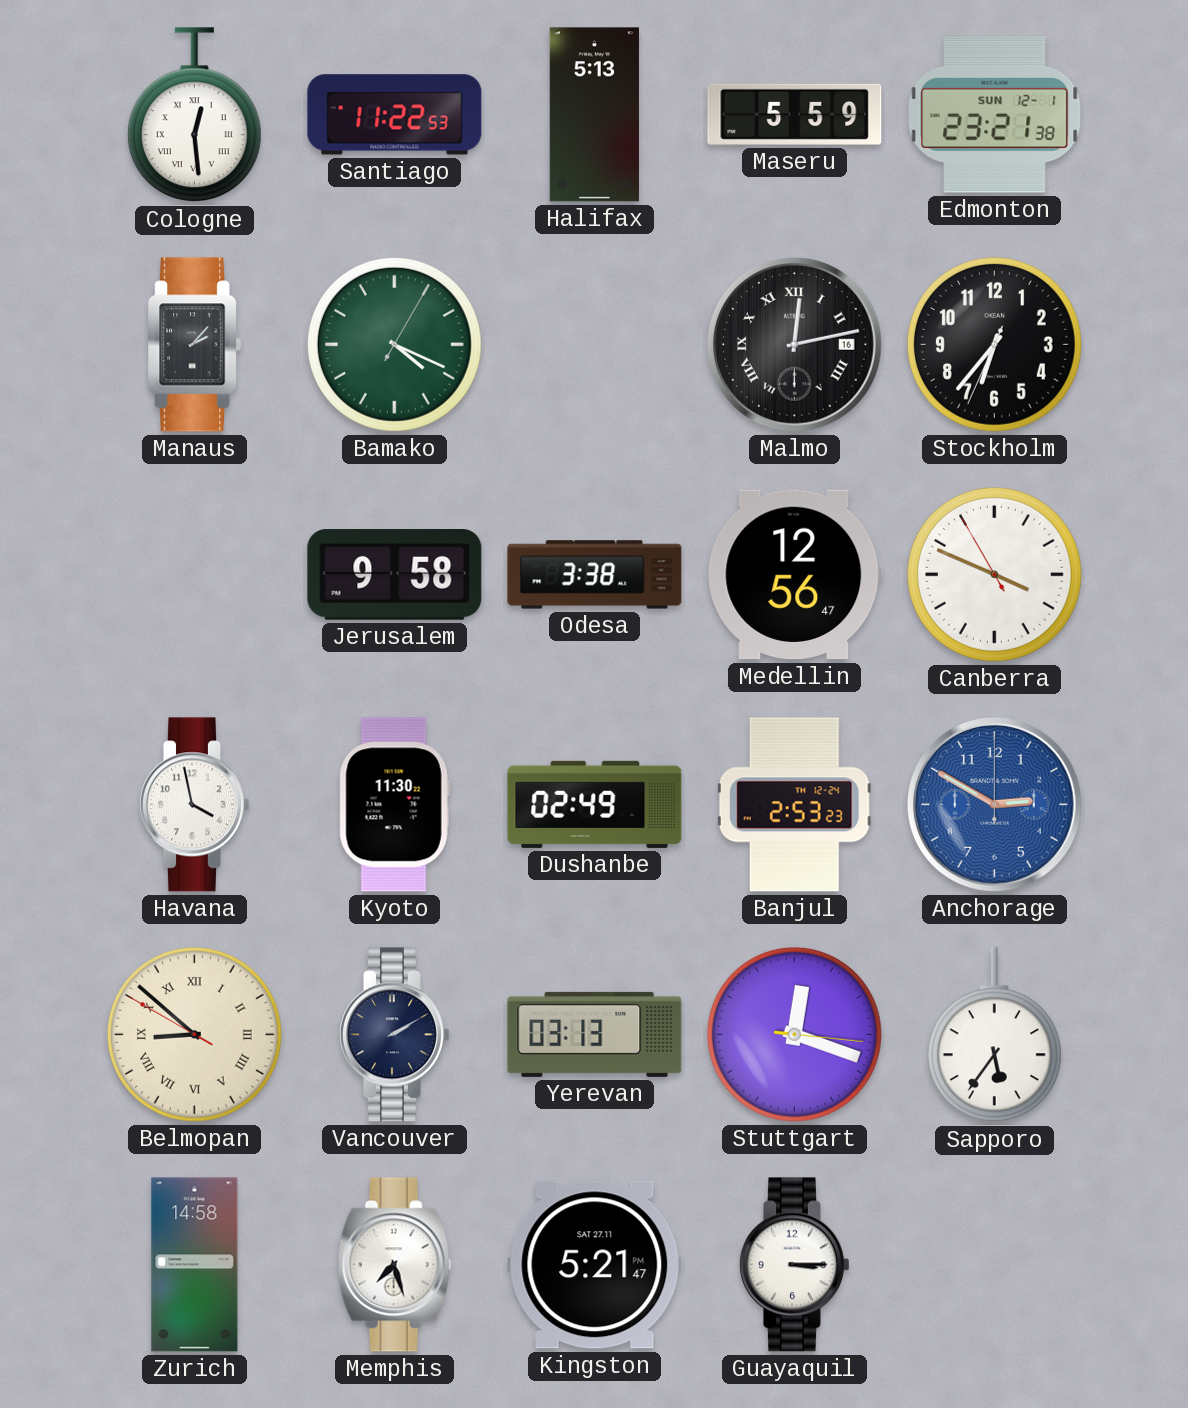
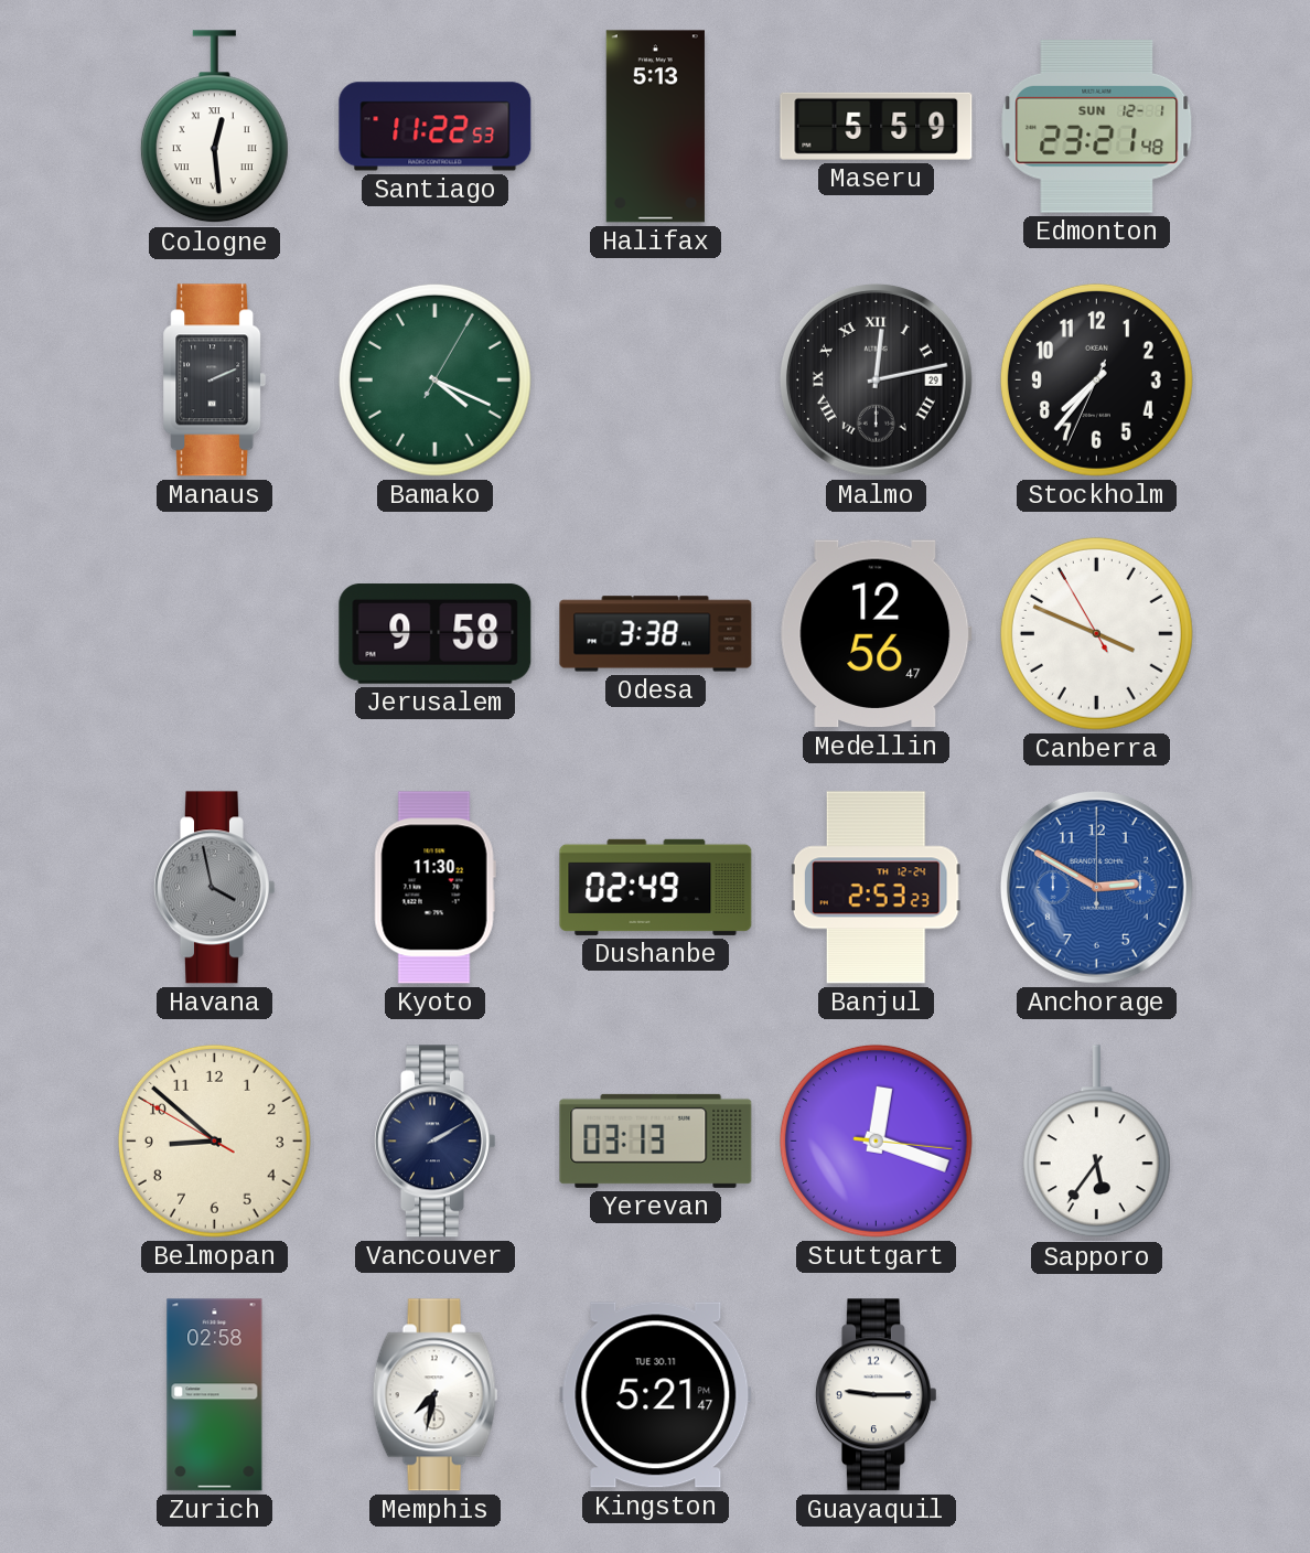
Edmonton: 23:21:38 -> 23:21:48 (1097, 127)
Manaus: 2:07 -> 2:11 (215, 381)
Malmo date: 16 -> 29 (876, 379)
Stockholm: 6:36 -> 7:36 (1096, 379)
Havana dial: white -> grey (214, 888)
Belmopan numerals: Roman -> Arabic (214, 1140)
Zurich: 14:58 -> 02:58 (215, 1395)
Memphis: 7:27 -> 7:32 (436, 1395)
Kingston date: SAT 27.11 -> TUE 30.11 (656, 1395)
Guayaquil: 3:15 -> 9:15 (876, 1395)
